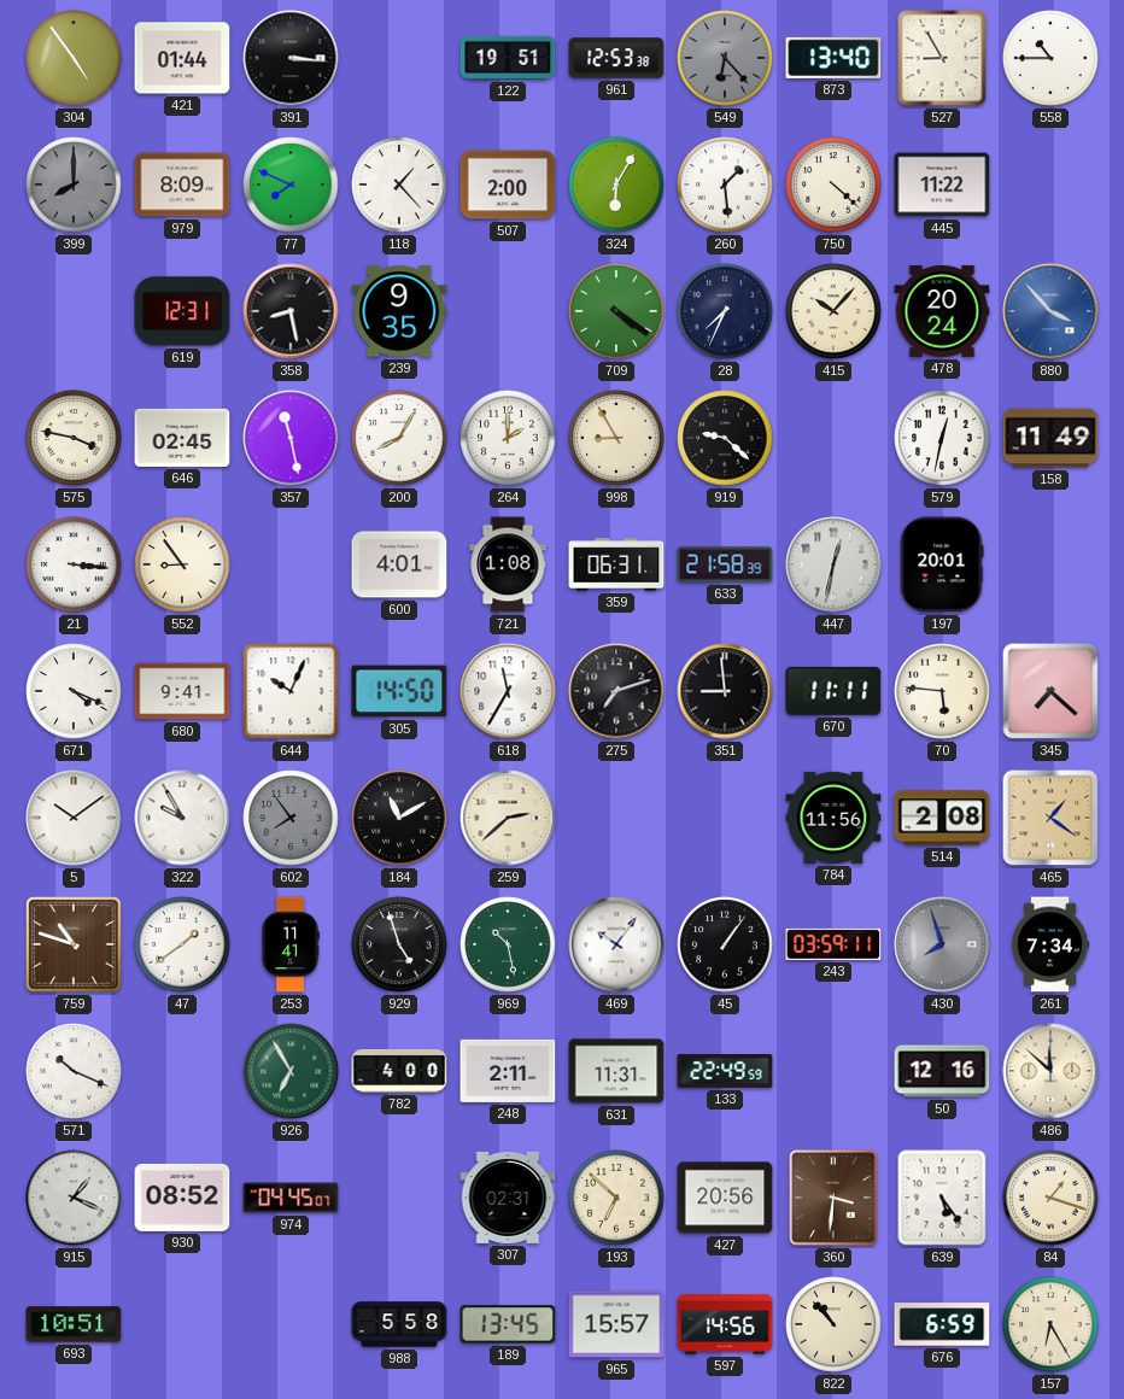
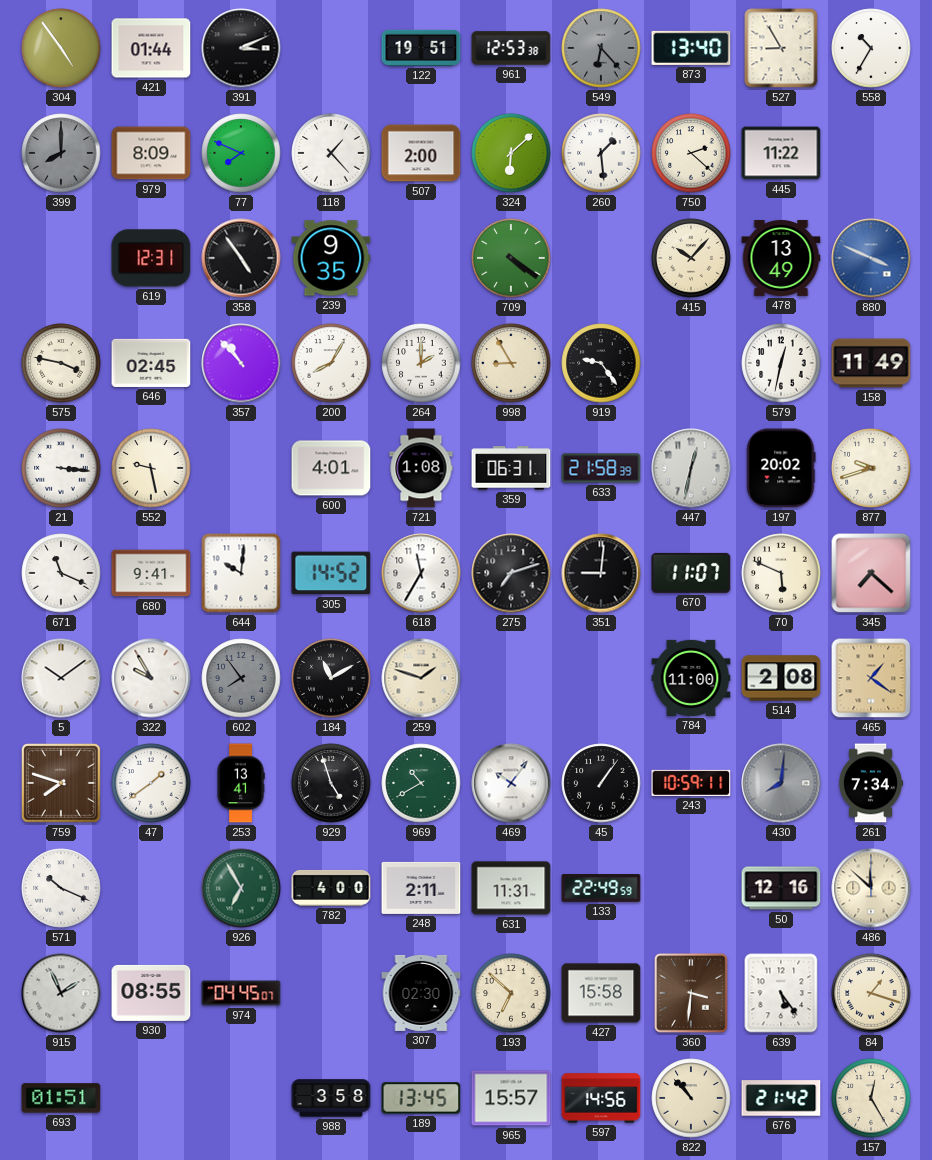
391: 3:16 -> 3:11 (241, 48)
558: 10:45 -> 10:35 (871, 48)
324: 6:05 -> 6:08 (511, 153)
750: 4:22 -> 2:22 (691, 153)
358: 8:28 -> 4:54 (241, 258)
28: 7:34 -> none (725, 311)
478: 20:24 -> 13:49 (781, 258)
880: 3:53 -> 3:49 (871, 258)
357: 11:28 -> 10:53 (241, 363)
919: 9:22 -> 9:24 (601, 363)
552: 8:54 -> 9:28 (151, 468)
197: 20:01 -> 20:02 (781, 468)
877: none -> 9:42 (871, 468)
671: 4:19 -> 11:19 (61, 573)
644: 10:04 -> 10:01 (241, 573)
305: 14:50 -> 14:52 (331, 573)
351: 8:59 -> 9:01 (601, 573)
670: 11:11 -> 11:07 (691, 573)
70: 5:46 -> 5:49 (781, 573)
259: 2:38 -> 1:48 (421, 678)
784: 11:56 -> 11:00 (691, 678)
759: 10:48 -> 7:48 (62, 784)
253: 11:41 -> 13:41 (241, 783)
969: 10:28 -> 10:40 (421, 783)
243: 03:59 -> 10:59 (691, 783)
430: 7:57 -> 8:01 (781, 783)
915: 1:19 -> 1:56 (61, 993)
930: 08:52 -> 08:55 (151, 993)
307: 02:31 -> 02:30 (421, 993)
427: 20:56 -> 15:58 (601, 993)
693: 10:51 -> 01:51 (61, 1098)
988: 5:58 -> 3:58 (331, 1098)
676: 6:59 -> 21:42 (781, 1098)
157: 6:25 -> 12:25 (871, 1098)
